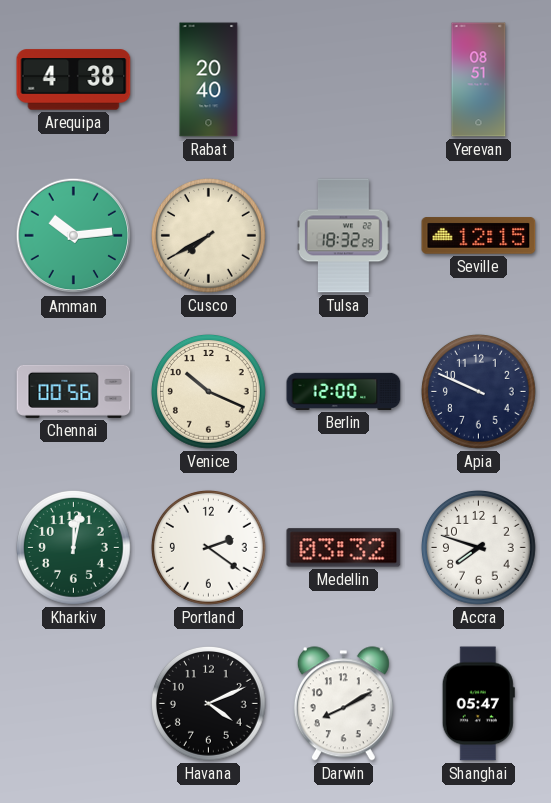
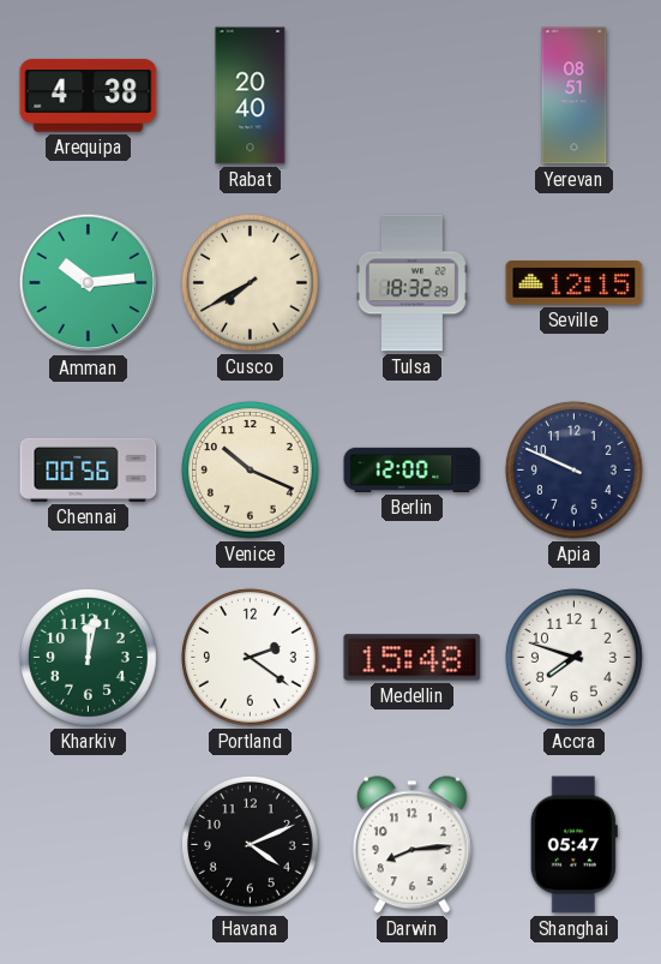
Medellin: 03:32 -> 15:48 (413, 658)
Darwin: 8:10 -> 8:14 (411, 845)
